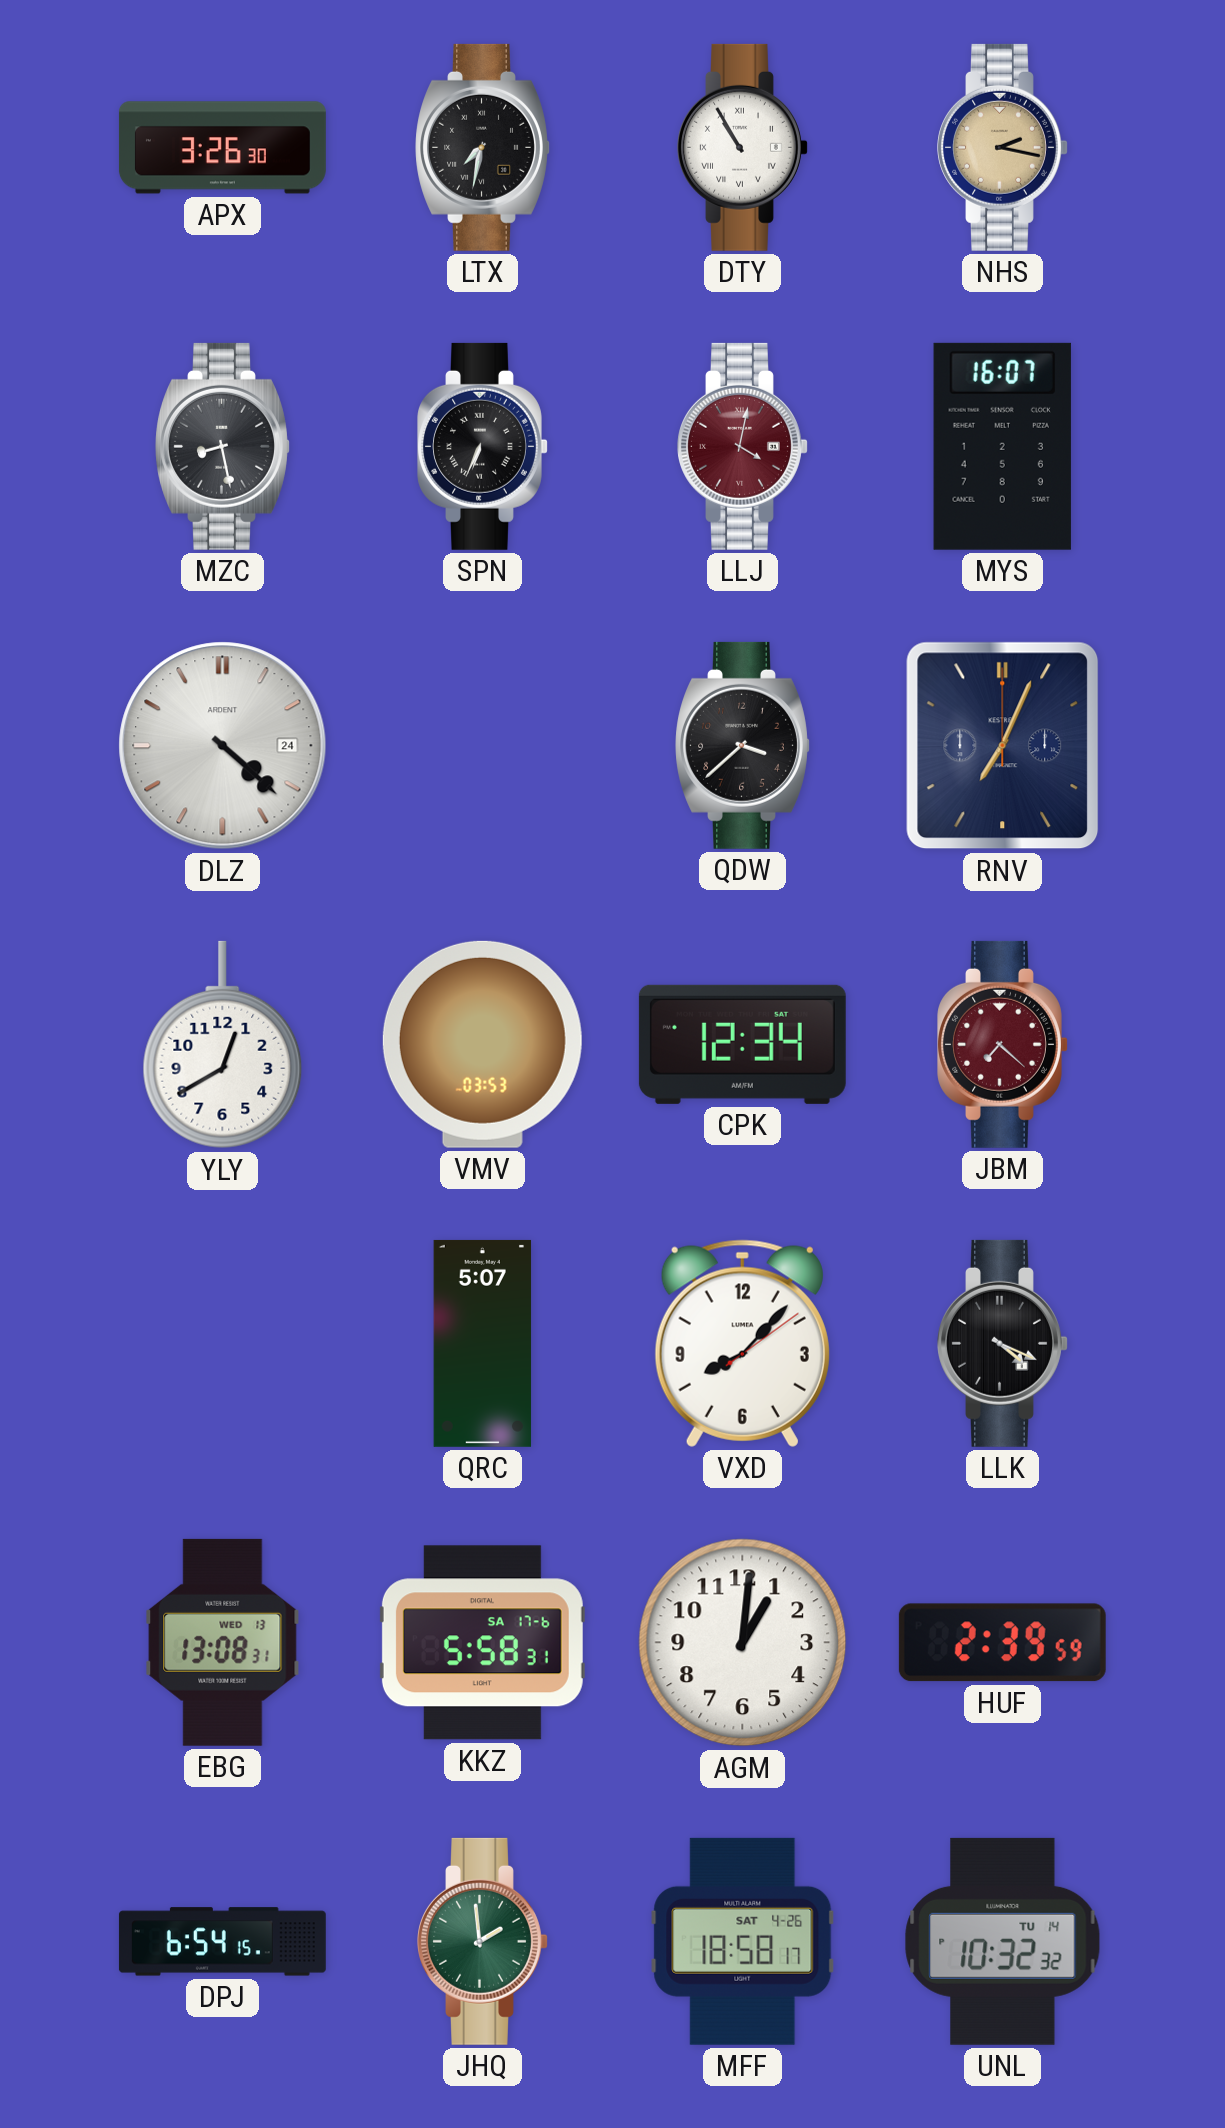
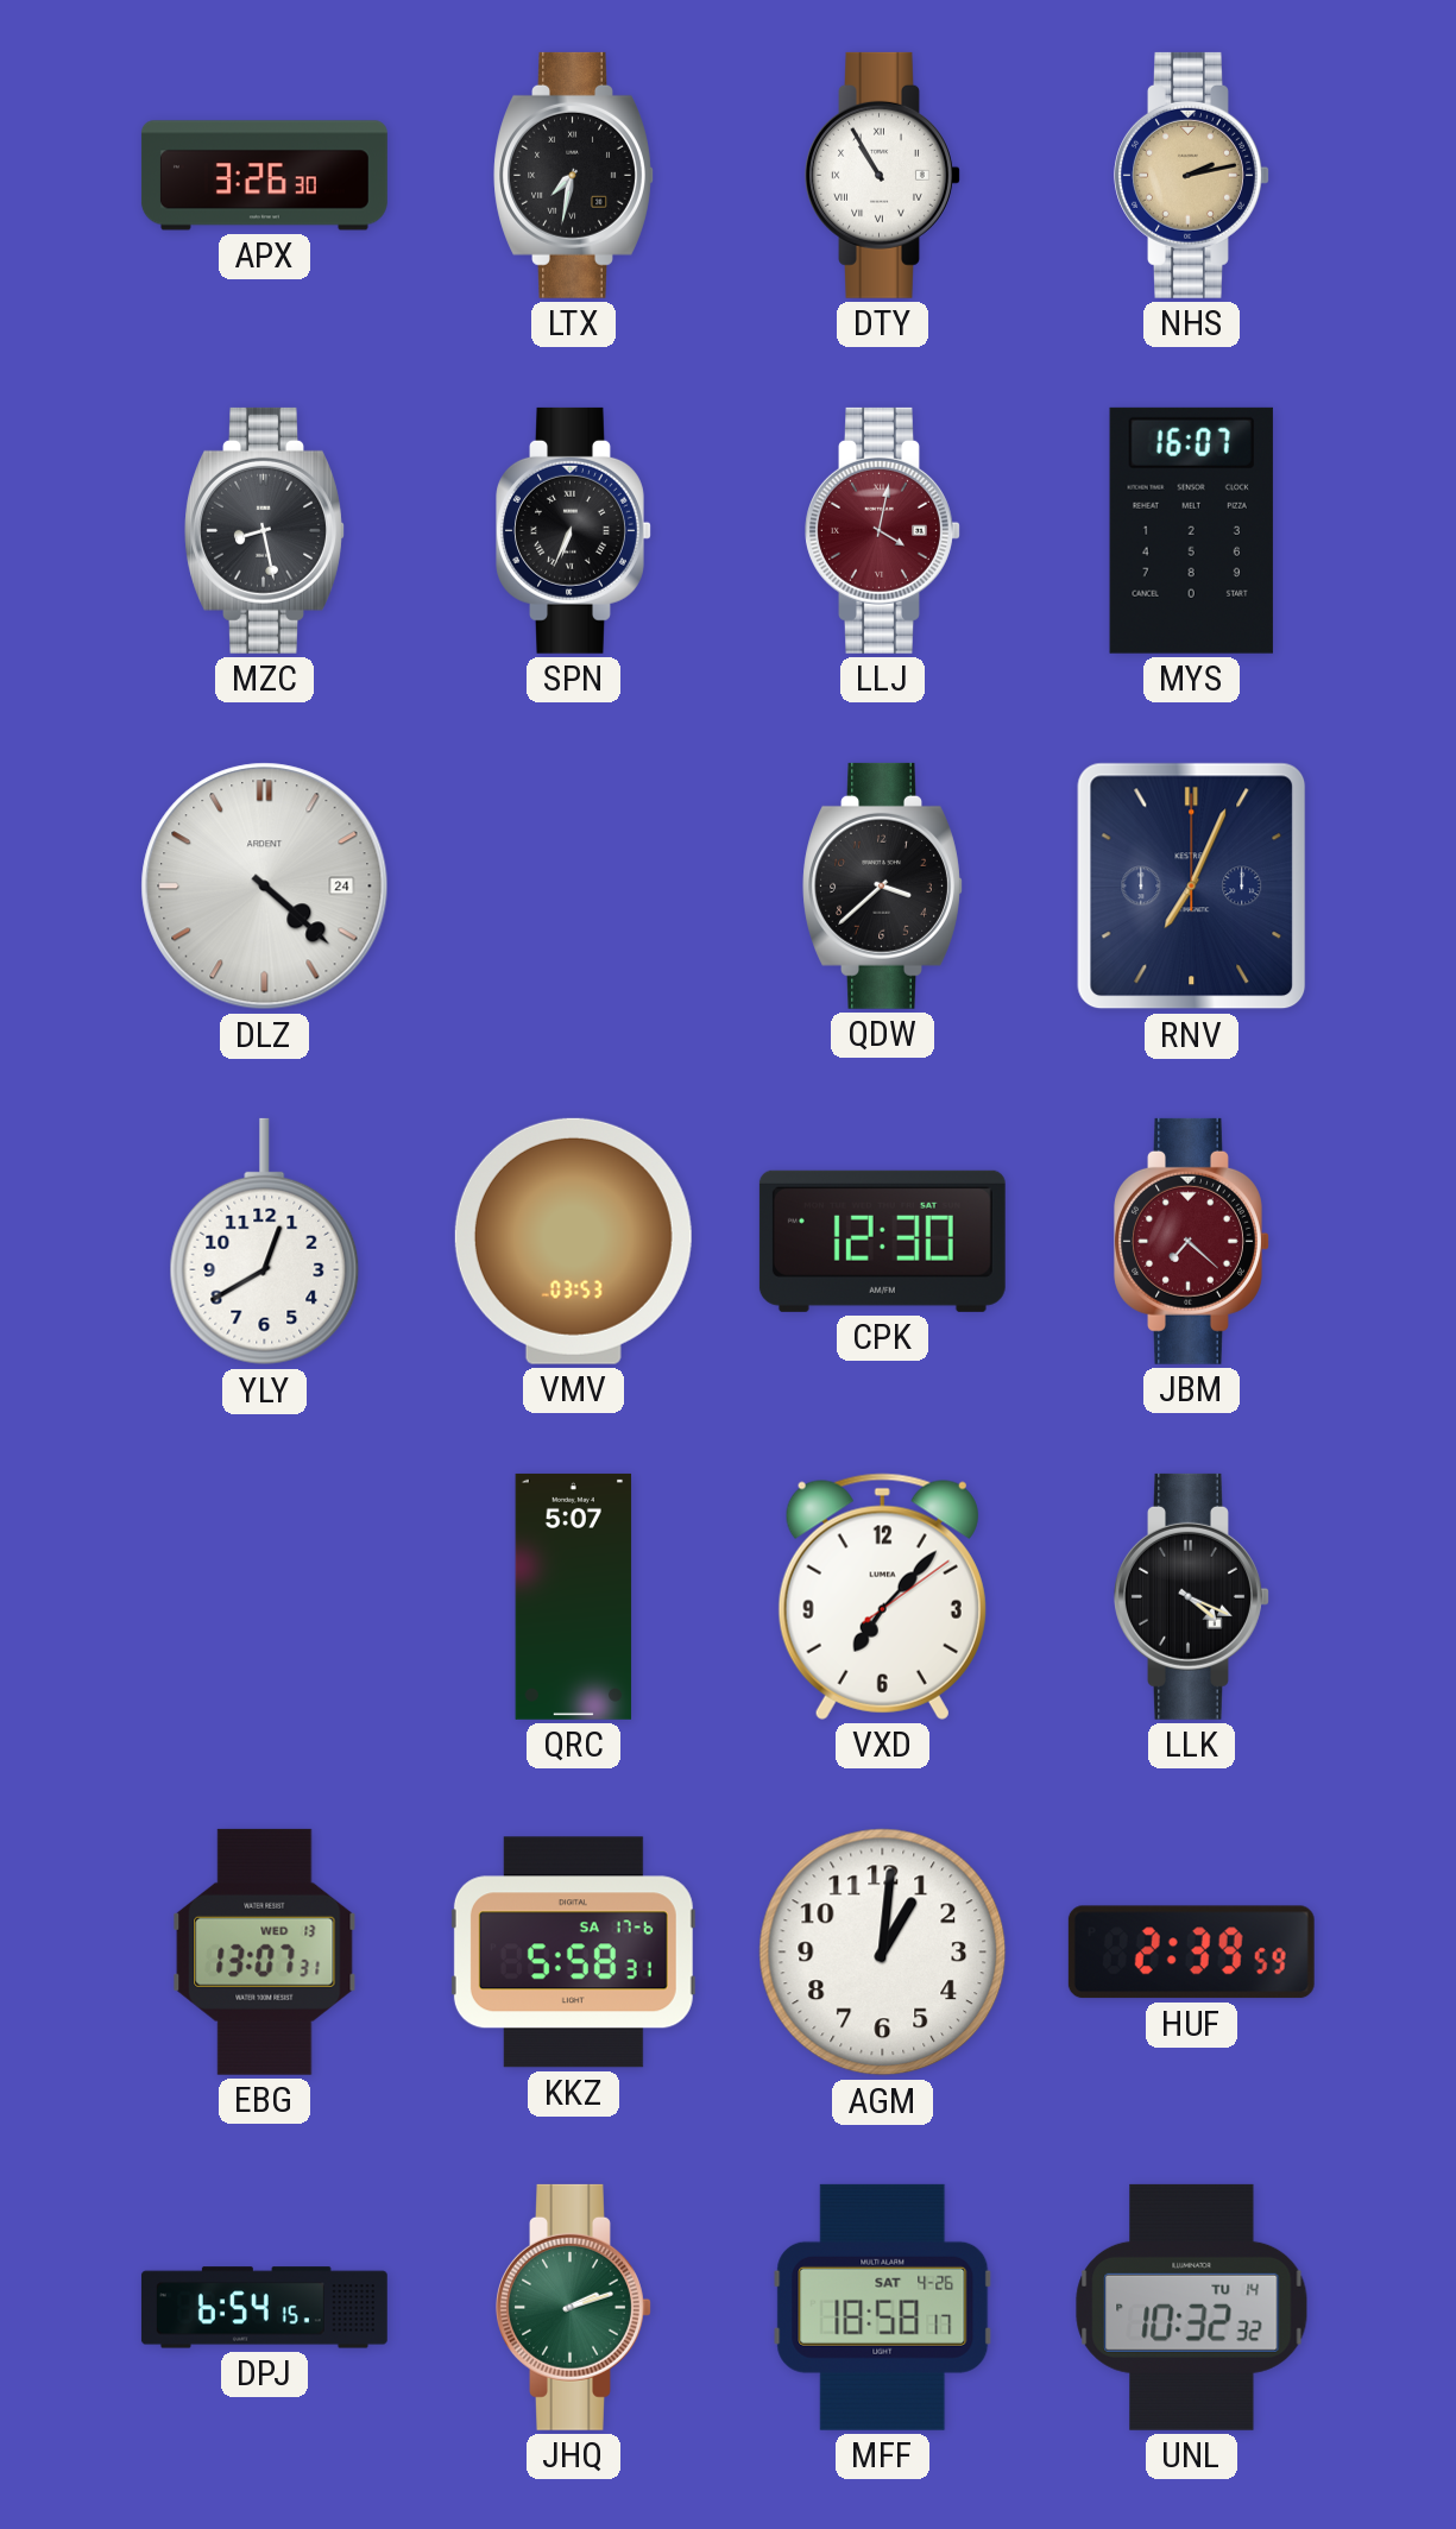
NHS: 2:17 -> 2:13 (1192, 175)
CPK: 12:34 -> 12:30 (882, 1241)
VXD: 8:07 -> 7:07 (882, 1596)
EBG: 13:08 -> 13:07 (265, 1951)
JHQ: 1:59 -> 2:12 (574, 2307)
